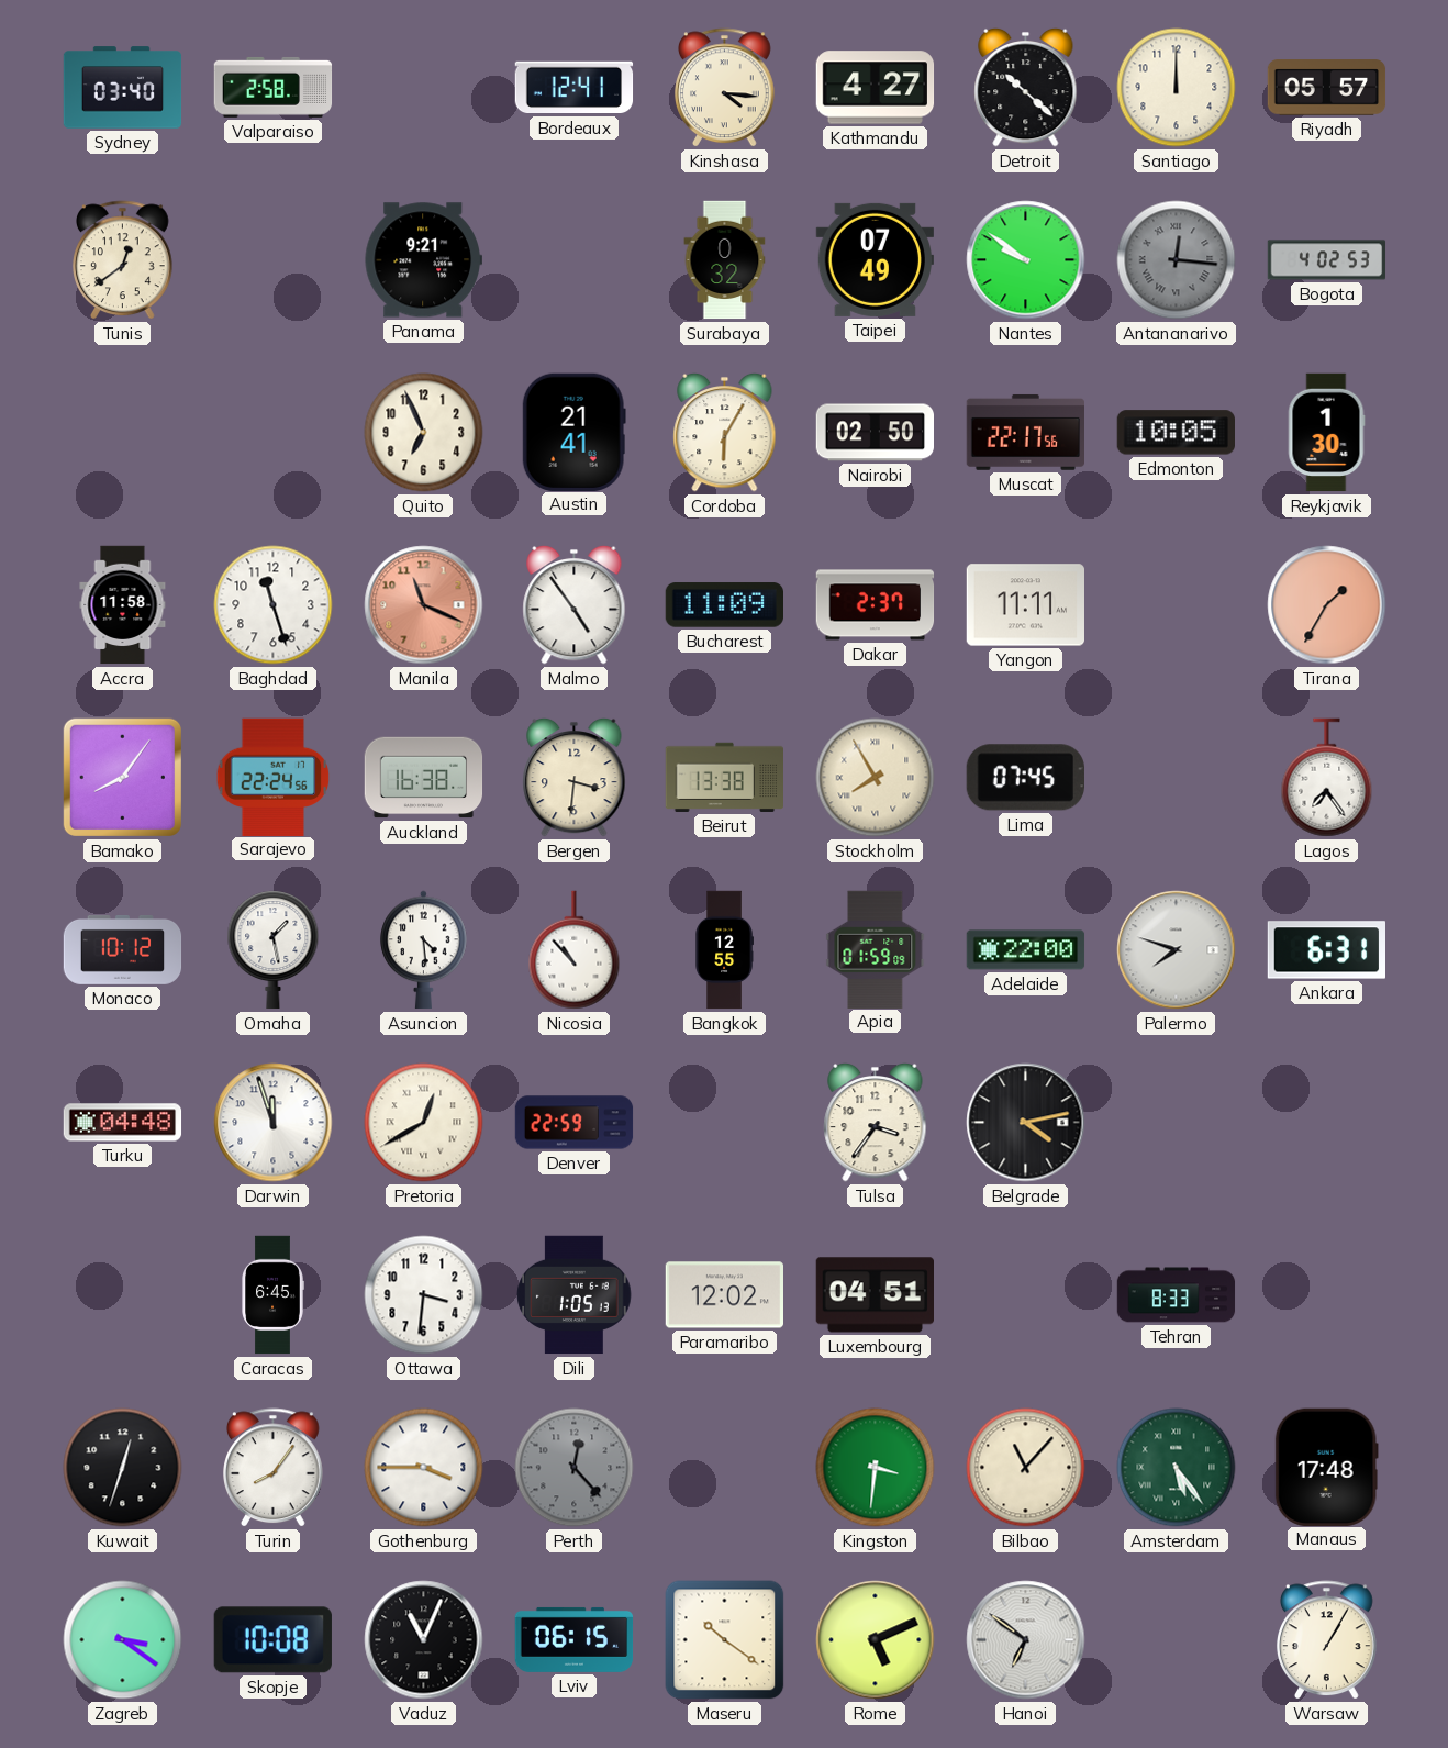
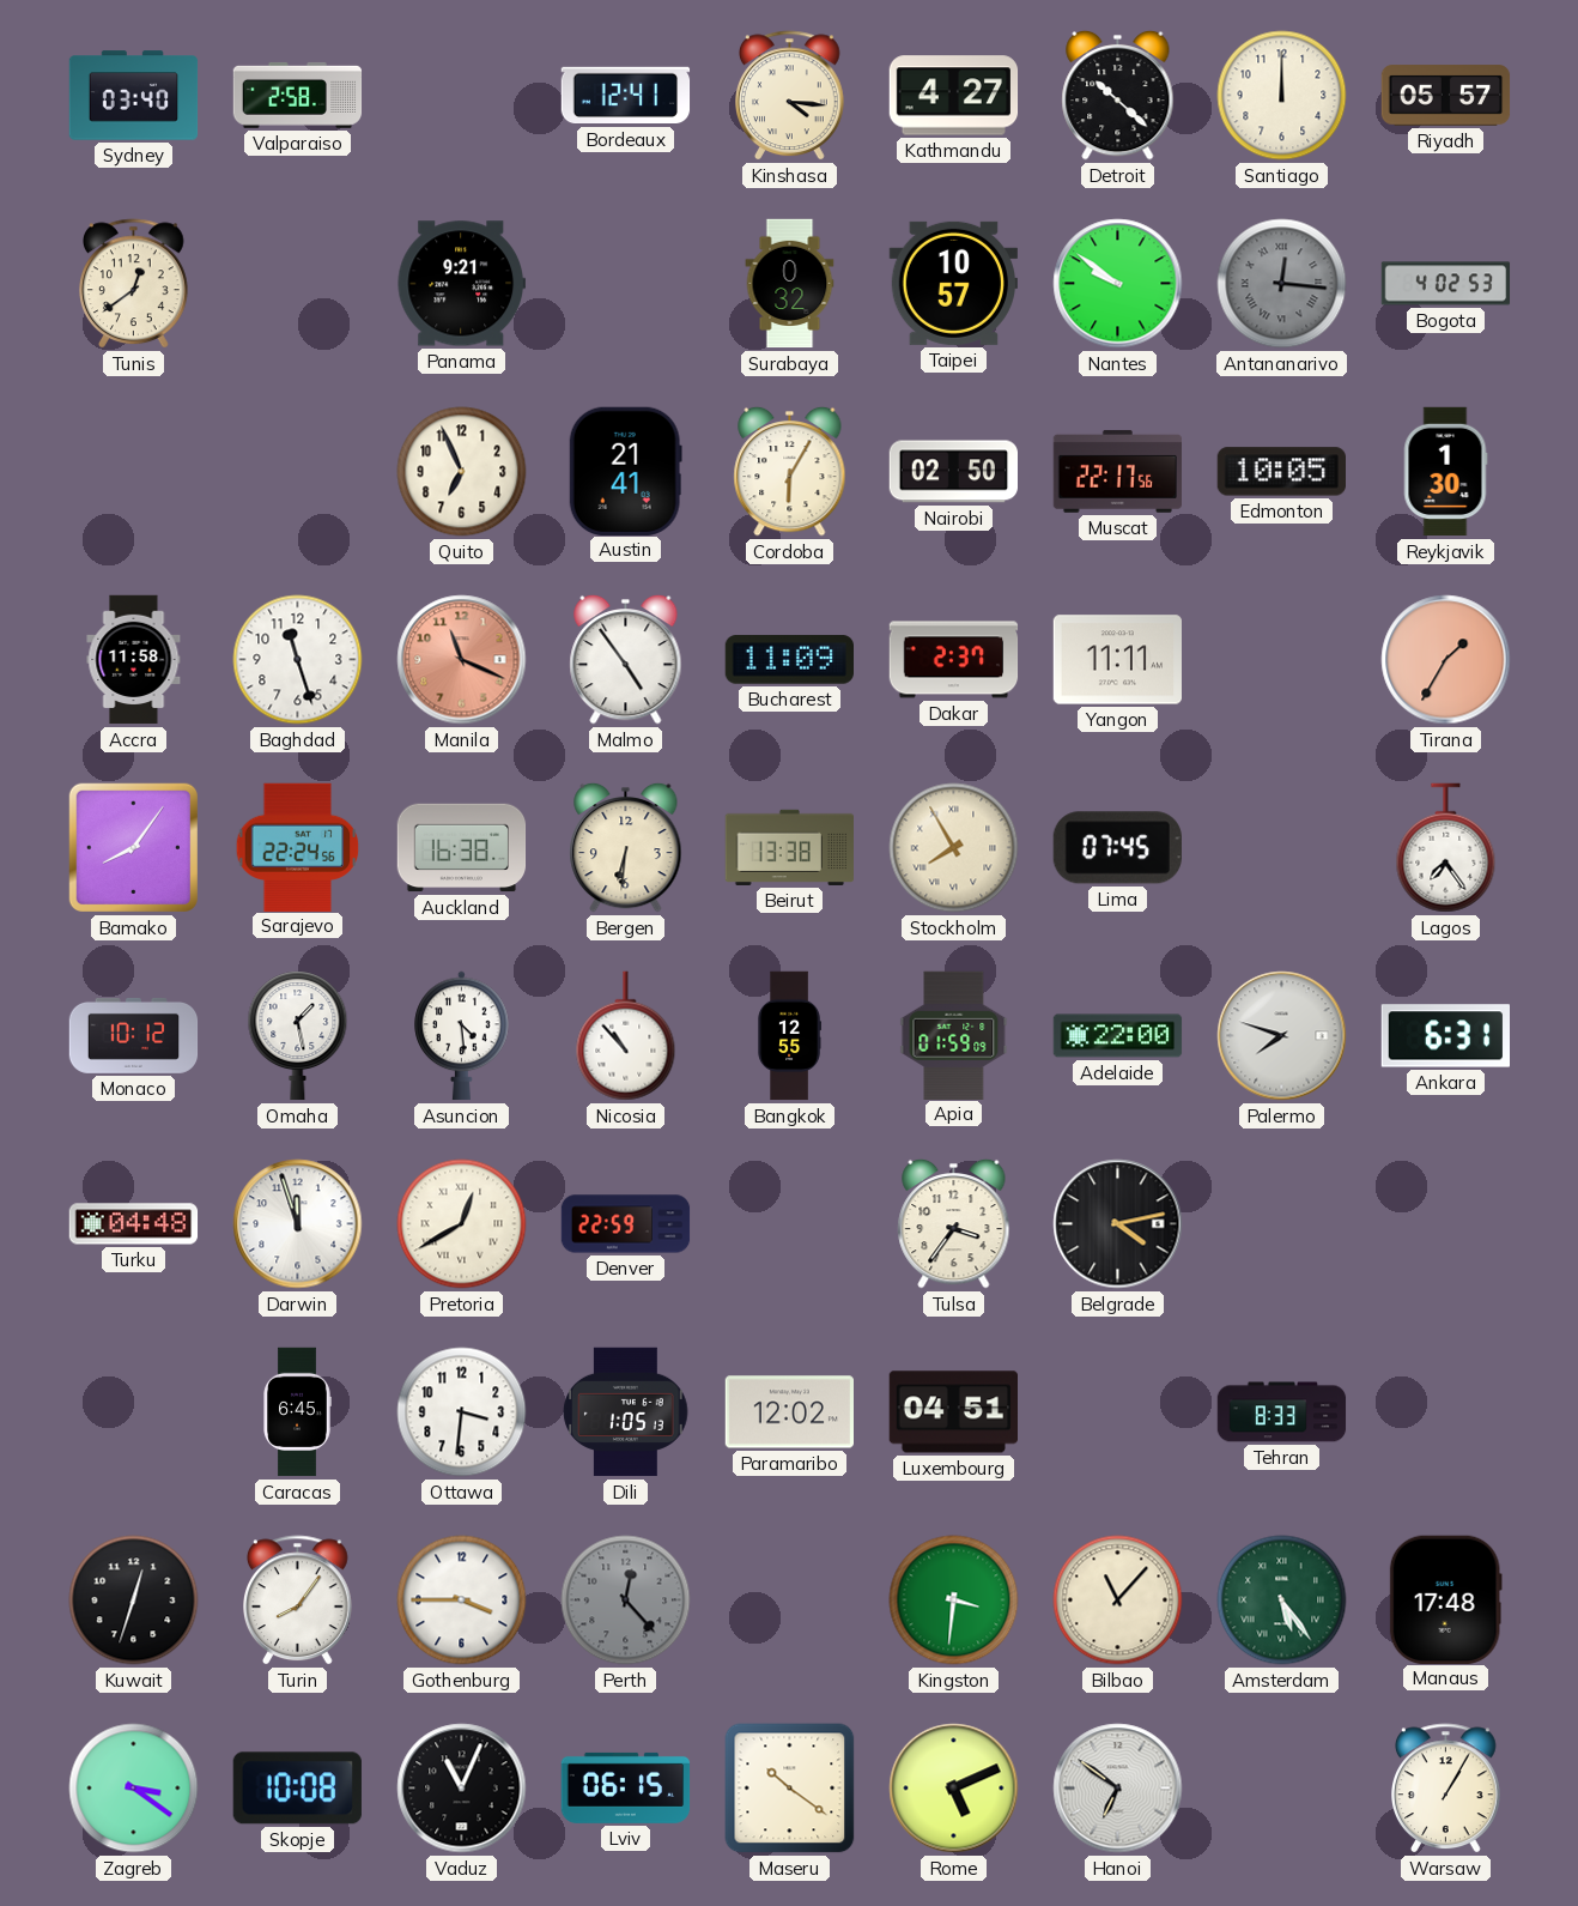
Taipei: 07:49 -> 10:57 (953, 283)
Bergen: 3:31 -> 6:31 (626, 847)
